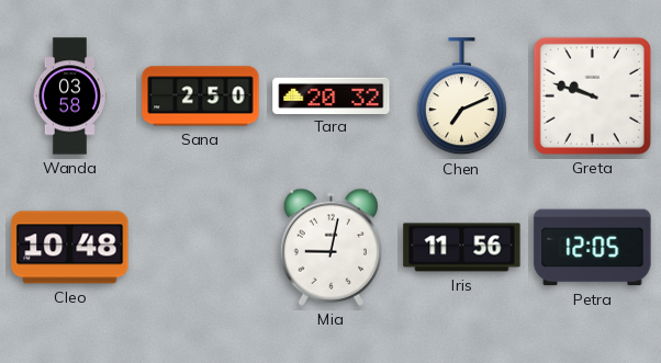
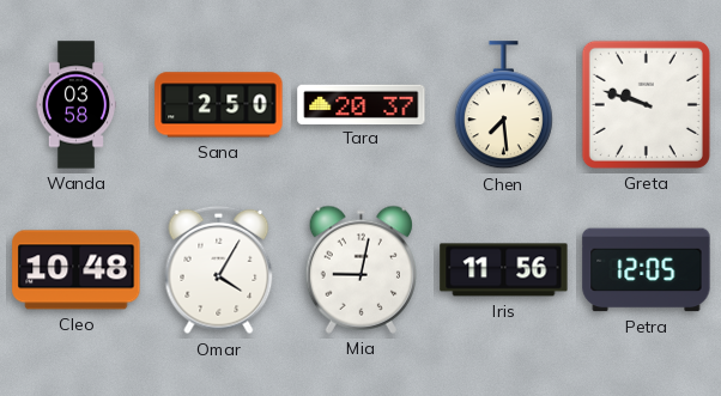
Tara: 20:32 -> 20:37 (362, 104)
Chen: 7:11 -> 7:29 (503, 105)
Omar: none -> 4:05 (219, 270)
